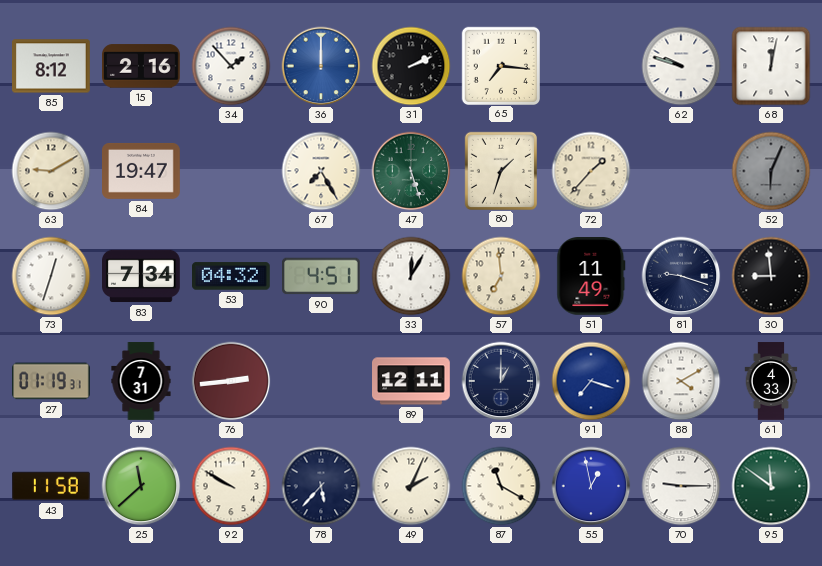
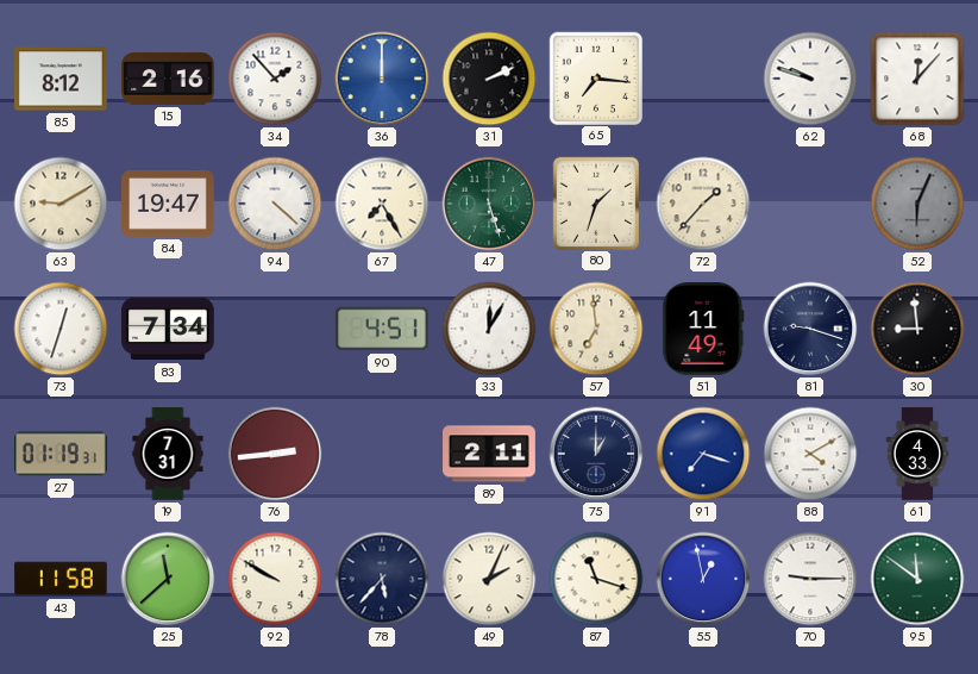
68: 12:02 -> 12:07 (917, 79)
94: none -> 4:22 (275, 204)
53: 04:32 -> none (232, 276)
89: 12:11 -> 2:11 (490, 454)
87: 11:20 -> 11:18 (596, 579)
